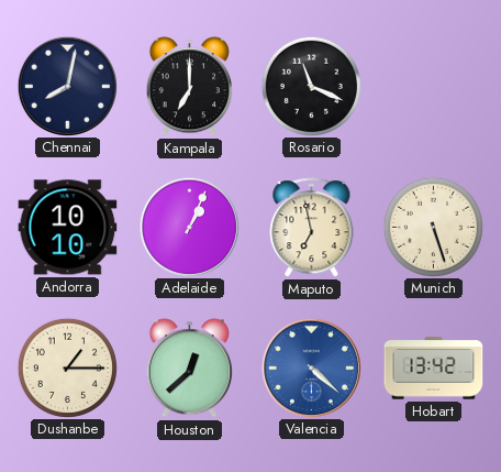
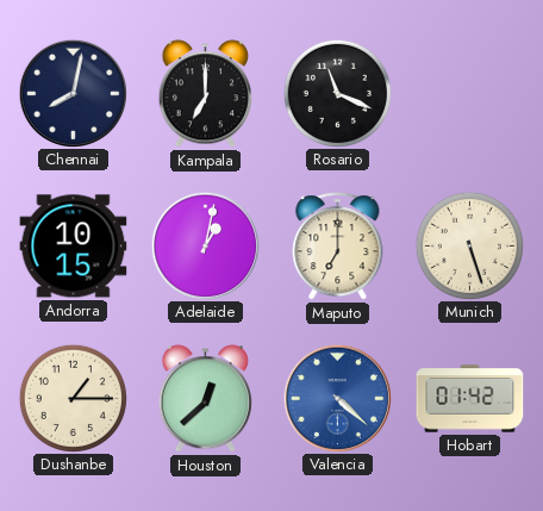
Andorra: 10:10 -> 10:15 (74, 247)
Adelaide: 1:04 -> 1:02 (205, 245)
Maputo: 6:58 -> 7:00 (338, 247)
Hobart: 13:42 -> 01:42 (470, 399)
